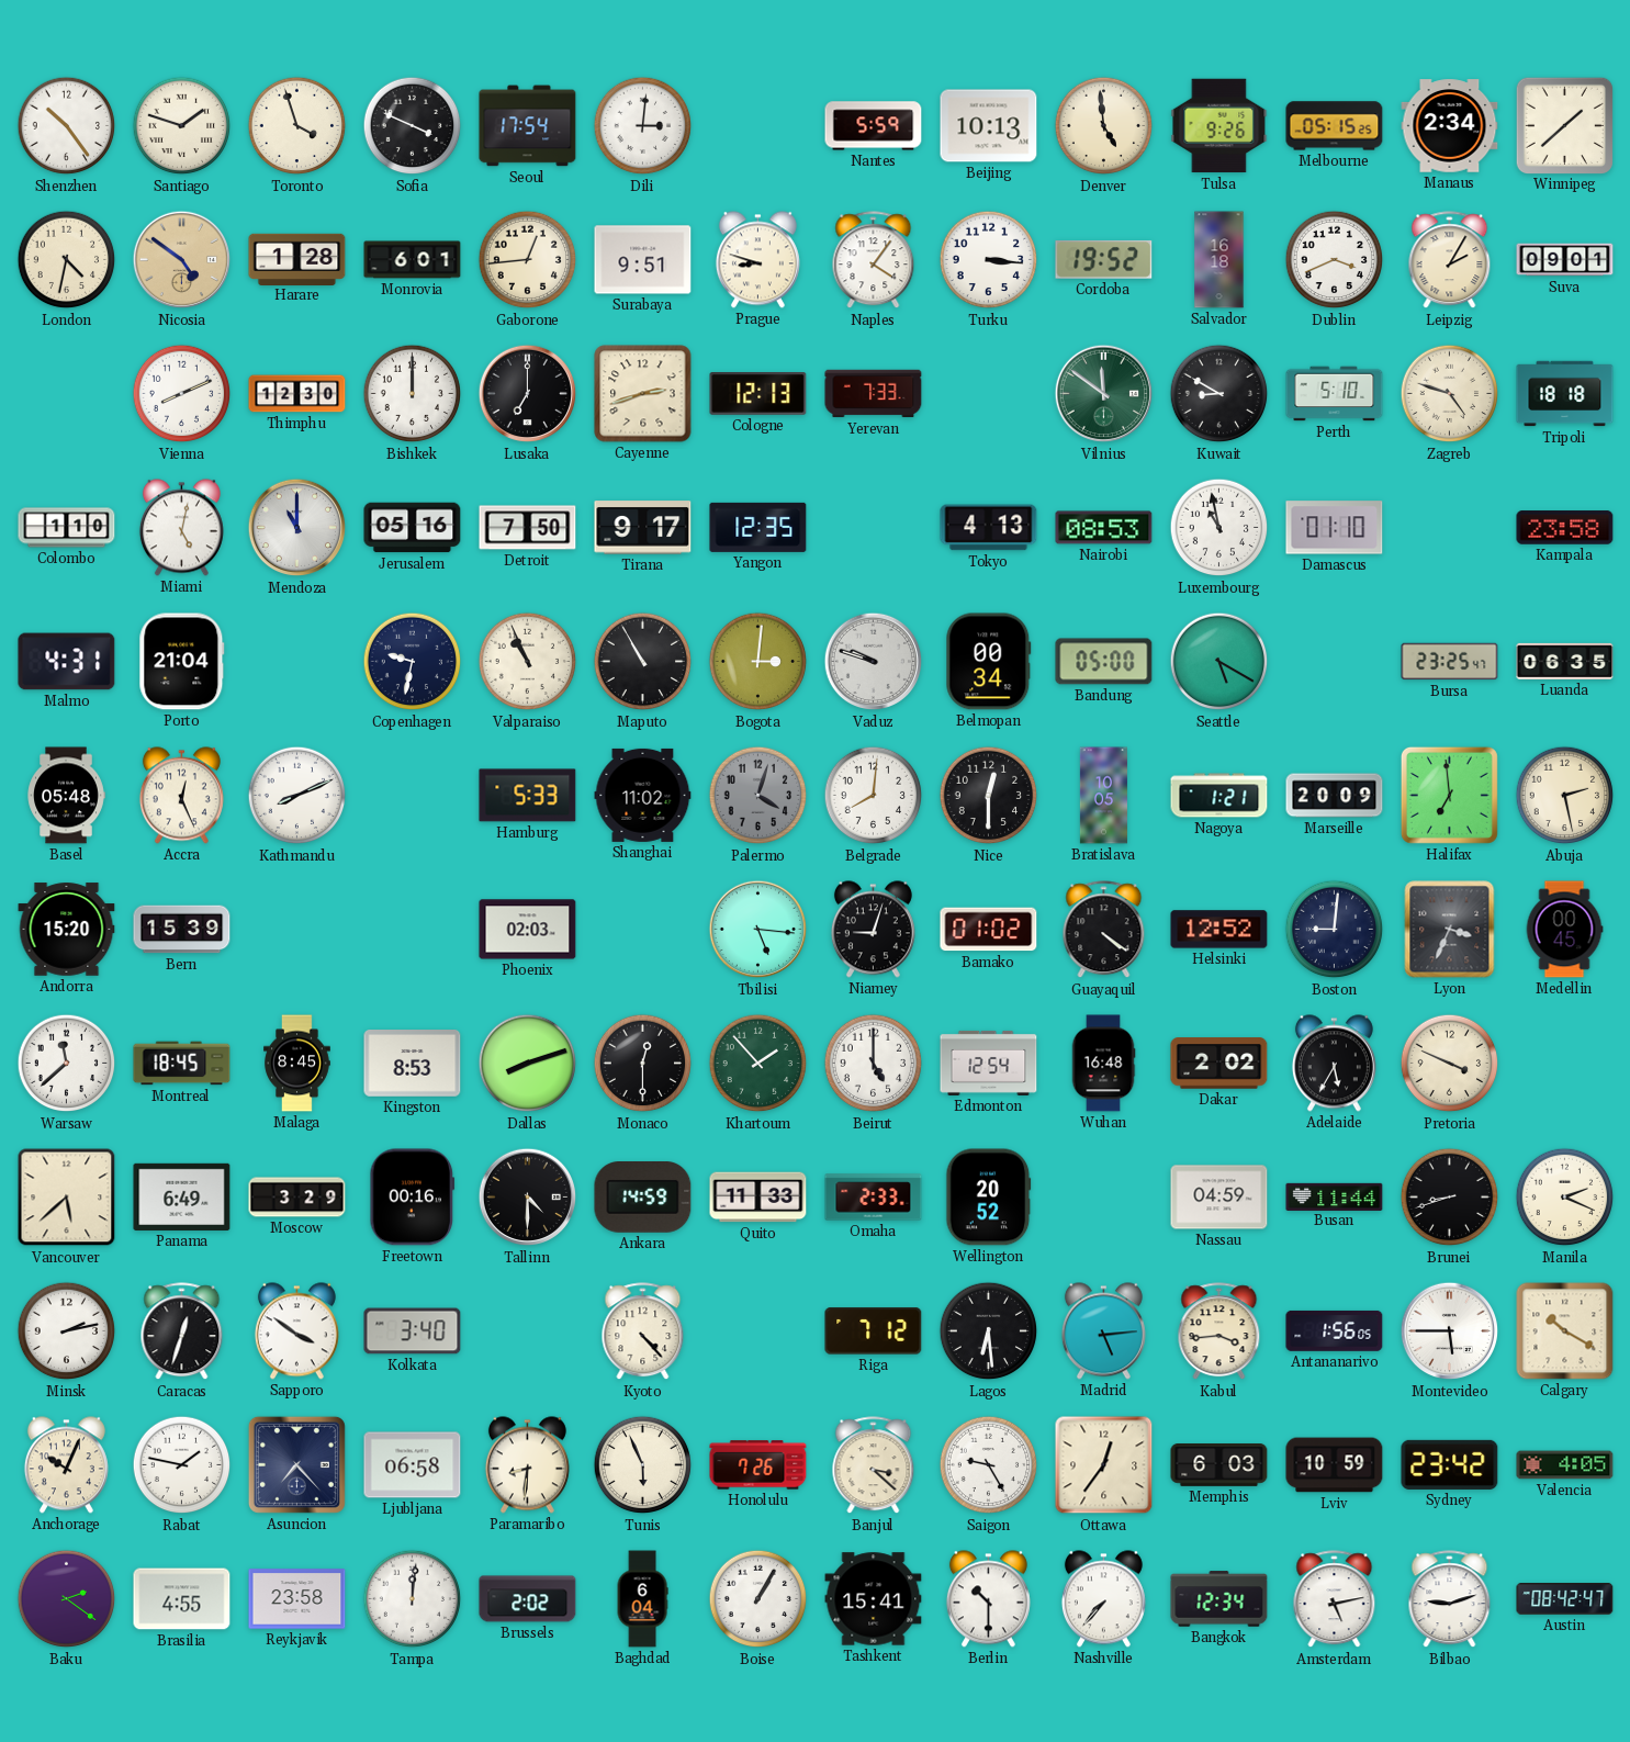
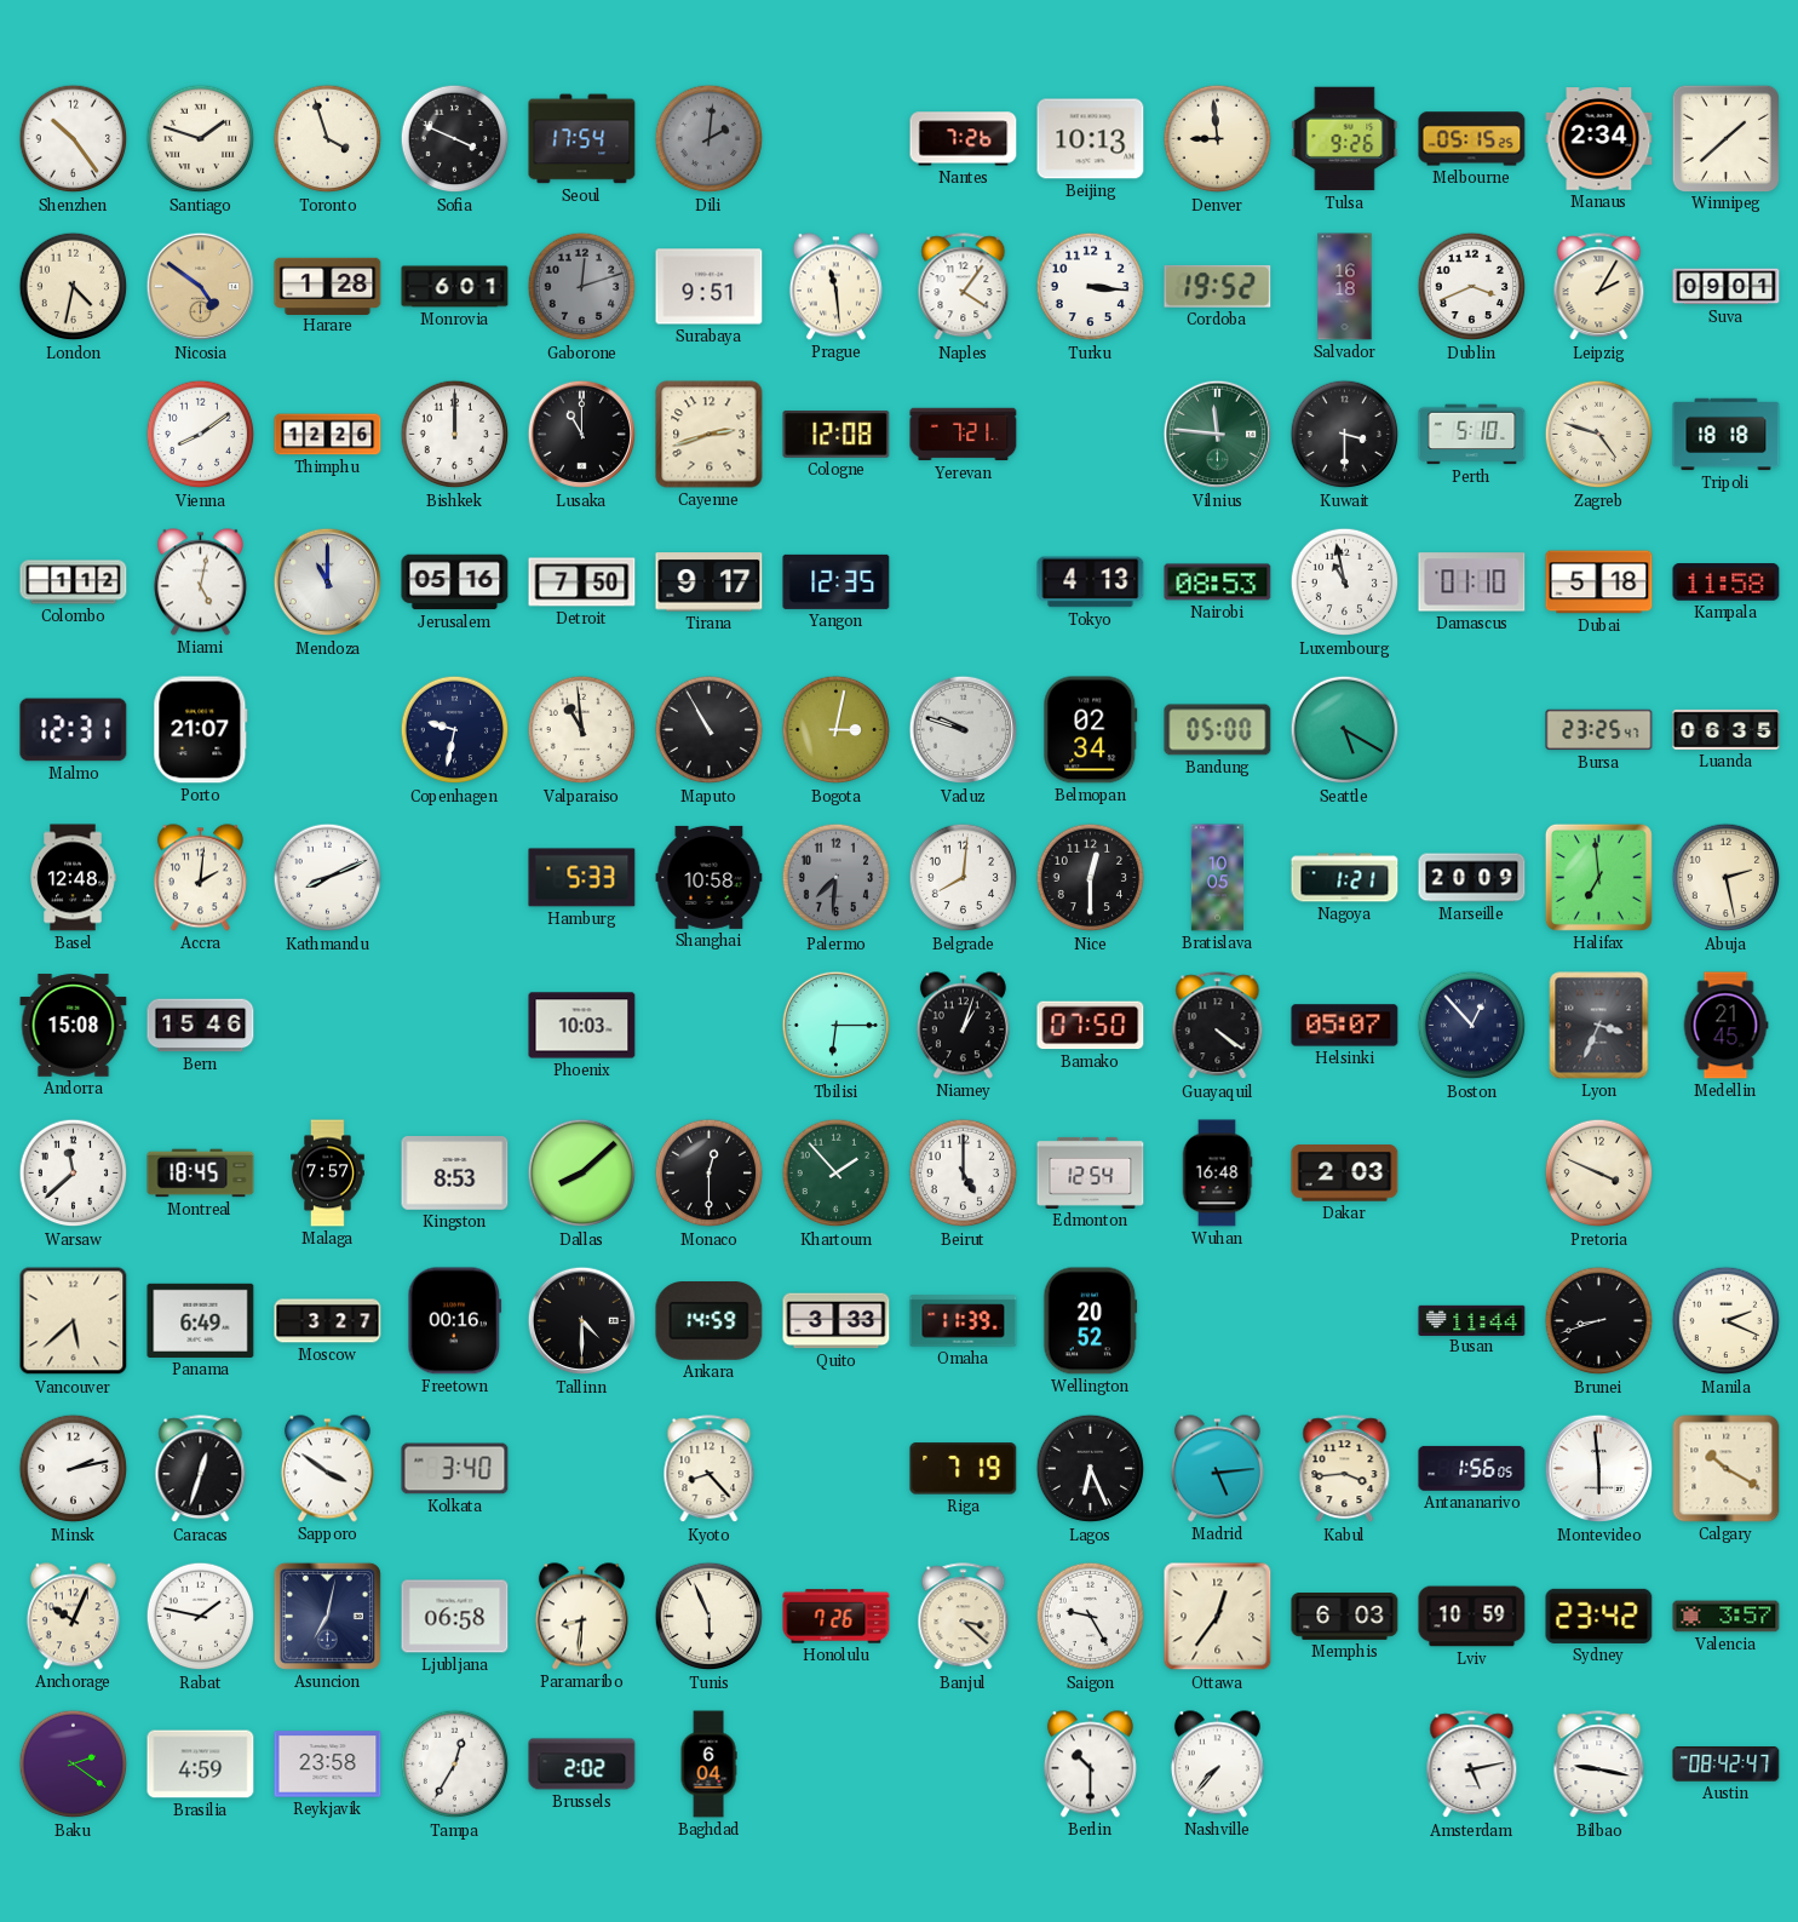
Dili: 3:01 -> 2:01 (710, 139)
Dili dial: white -> grey (710, 139)
Nantes: 5:59 -> 7:26 (964, 139)
Denver: 4:59 -> 8:59 (1218, 139)
Gaborone: 12:44 -> 12:12 (582, 287)
Gaborone dial: cream -> grey (582, 287)
Prague: 8:48 -> 11:29 (835, 287)
Vienna: 8:11 -> 8:09 (201, 435)
Thimphu: 12:30 -> 12:26 (328, 435)
Lusaka: 7:00 -> 11:00 (582, 435)
Cologne: 12:13 -> 12:08 (837, 435)
Yerevan: 7:33 -> 7:21 (964, 435)
Vilnius: 11:51 -> 11:46 (1218, 435)
Kuwait: 8:50 -> 3:30 (1345, 435)
Colombo: 1:10 -> 1:12 (74, 583)
Dubai: none -> 5:18 (1599, 583)
Kampala: 23:58 -> 11:58 (1727, 583)
Malmo: 4:31 -> 12:31 (74, 730)
Porto: 21:04 -> 21:07 (201, 730)
Valparaiso: 10:56 -> 10:59 (582, 730)
Bogota: 3:01 -> 3:02 (837, 730)
Belmopan: 00:34 -> 02:34 (1091, 730)
Basel: 05:48 -> 12:48 (73, 878)
Accra: 12:26 -> 2:01 (200, 878)
Shanghai: 11:02 -> 10:58 (710, 877)
Palermo: 4:03 -> 7:31 (837, 878)
Andorra: 15:20 -> 15:08 (74, 1026)
Bern: 15:39 -> 15:46 (201, 1026)
Phoenix: 02:03 -> 10:03 (582, 1026)
Tbilisi: 5:16 -> 6:15 (837, 1026)
Niamey: 9:03 -> 1:03 (963, 1026)
Bamako: 01:02 -> 07:50 (1091, 1026)
Helsinki: 12:52 -> 05:07 (1345, 1026)
Boston: 9:01 -> 12:53 (1472, 1026)
Medellin: 00:45 -> 21:45 (1725, 1026)
Malaga: 8:45 -> 7:57 (328, 1174)
Dallas: 8:12 -> 8:08 (582, 1174)
Dakar: 2:02 -> 2:03 (1345, 1174)
Adelaide: 5:35 -> none (1334, 1064)
Moscow: 3:29 -> 3:27 (328, 1321)
Quito: 11:33 -> 3:33 (837, 1321)
Omaha: 2:33 -> 11:39 (964, 1321)
Nassau: 04:59 -> none (1219, 1198)
Kyoto: 4:23 -> 8:23 (710, 1469)
Riga: 7:12 -> 7:19 (964, 1469)
Lagos: 6:29 -> 6:26 (1091, 1469)
Montevideo: 5:45 -> 5:59 (1599, 1469)
Asuncion: 7:23 -> 7:02 (327, 1616)
Valencia: 4:05 -> 3:57 (1727, 1617)
Brasilia: 4:55 -> 4:59 (201, 1765)
Tampa: 12:01 -> 12:35 (455, 1765)
Boise: 1:05 -> none (758, 1599)
Tashkent: 15:41 -> none (874, 1599)
Bangkok: 12:34 -> none (1219, 1599)
Bilbao: 9:12 -> 9:17 (1599, 1765)
